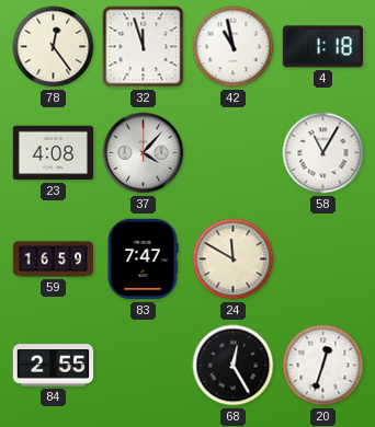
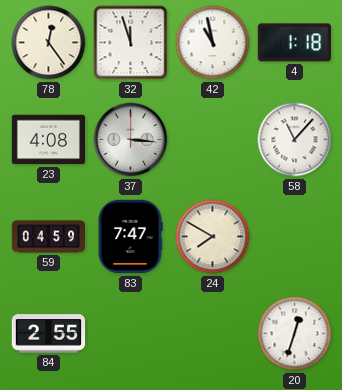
37: 4:07 -> 3:16 (131, 140)
58: 11:05 -> 11:07 (295, 140)
59: 16:59 -> 04:59 (49, 237)
24: 11:50 -> 7:50 (213, 237)
68: 12:25 -> none (234, 366)
